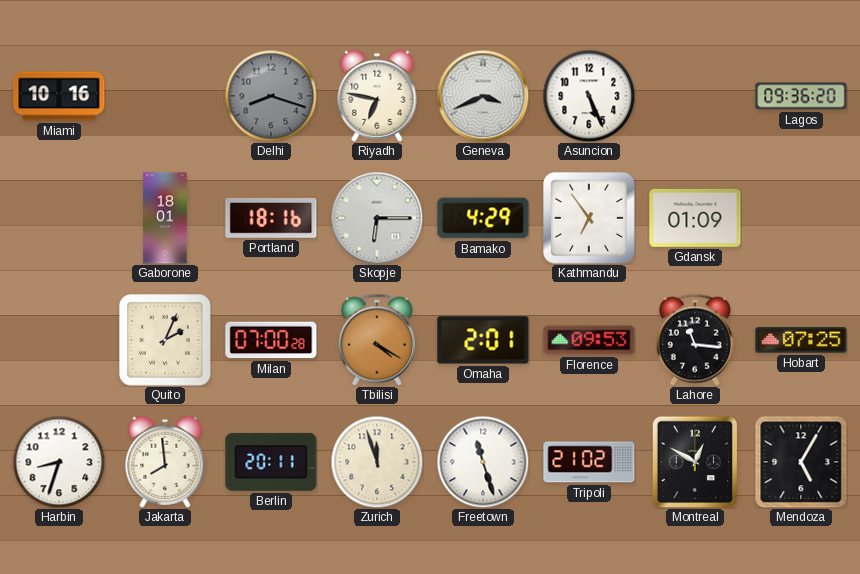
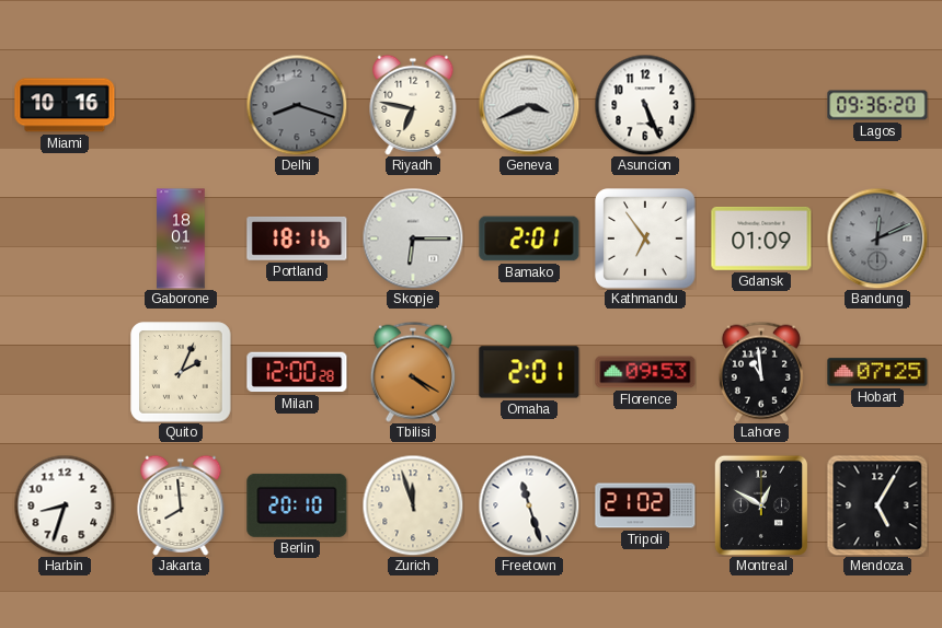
Bamako: 4:29 -> 2:01 (529, 239)
Bandung: none -> 12:11 (877, 239)
Milan: 07:00 -> 12:00 (297, 372)
Lahore: 11:16 -> 10:59 (761, 372)
Berlin: 20:11 -> 20:10 (297, 505)
